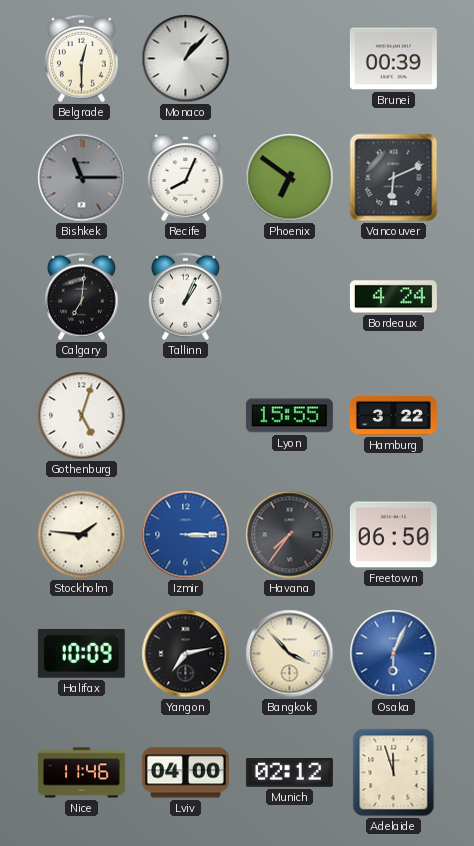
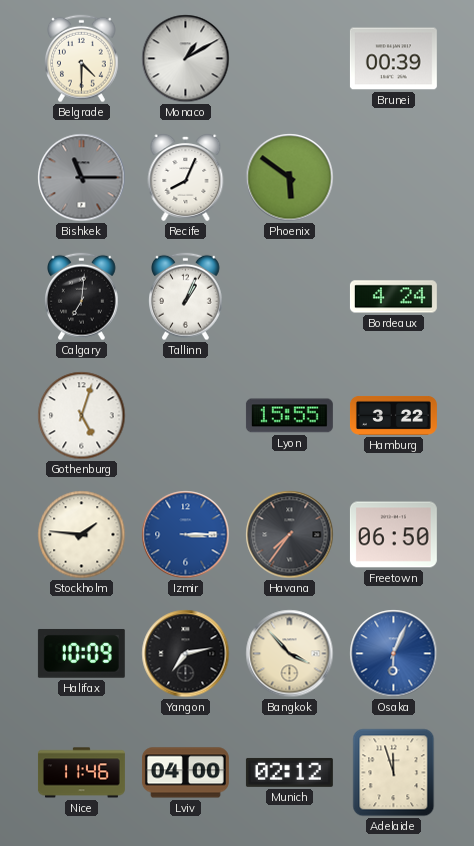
Belgrade: 12:30 -> 4:30 (82, 59)
Monaco: 1:07 -> 1:10 (186, 59)
Phoenix: 6:51 -> 5:51 (290, 178)
Vancouver: 6:11 -> none (394, 178)
